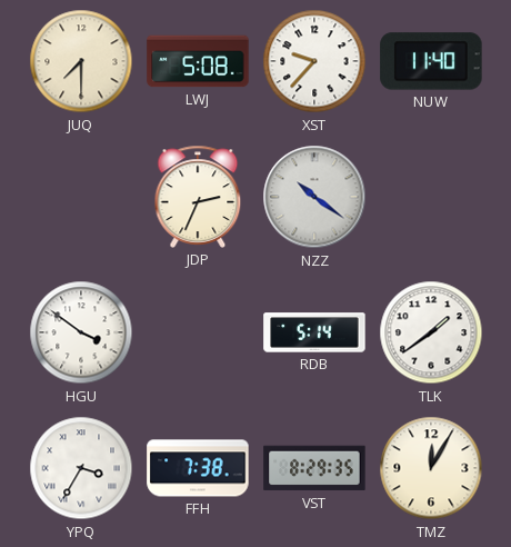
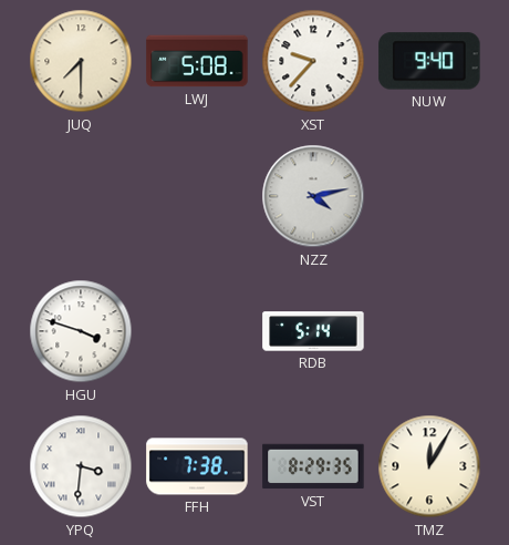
NUW: 11:40 -> 9:40 (429, 61)
JDP: 2:34 -> none (198, 197)
NZZ: 10:21 -> 4:13 (313, 196)
HGU: 3:51 -> 3:48 (81, 331)
TLK: 1:39 -> none (431, 332)
YPQ: 3:35 -> 3:31 (81, 466)
